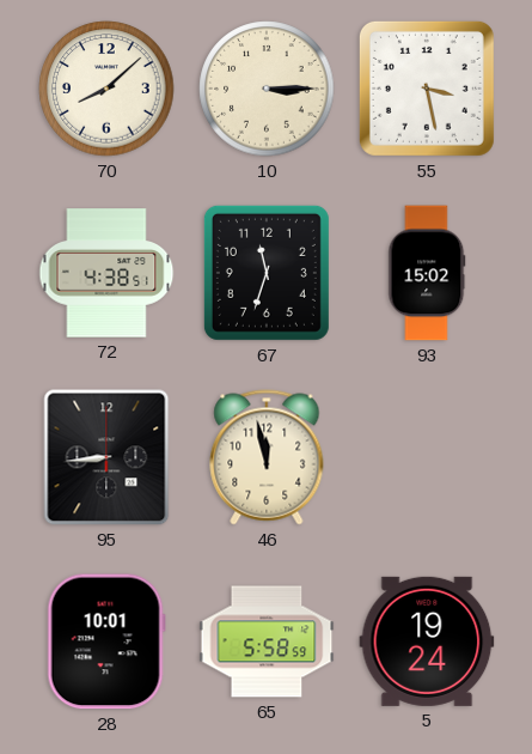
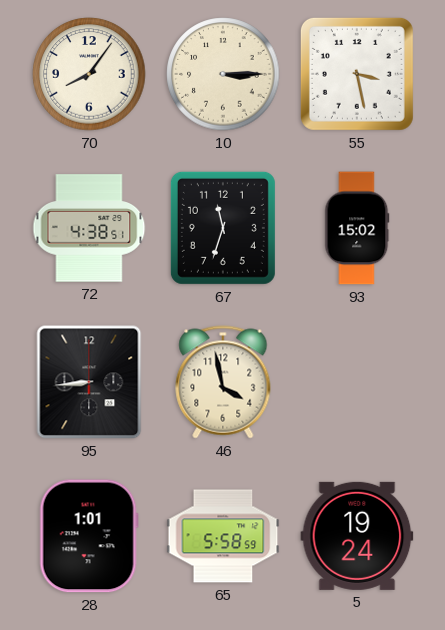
70: 8:08 -> 8:06 (89, 74)
46: 11:58 -> 3:58 (223, 382)
28: 10:01 -> 1:01 (89, 536)
